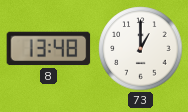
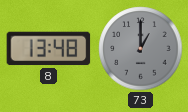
73 dial: white -> grey (141, 49)
